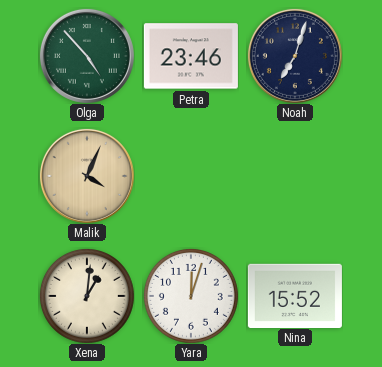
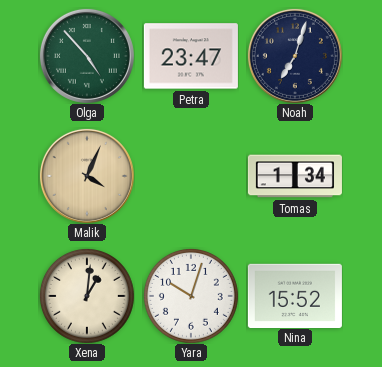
Petra: 23:46 -> 23:47 (191, 56)
Tomas: none -> 1:34 (295, 176)
Yara: 12:03 -> 10:03 (191, 296)
